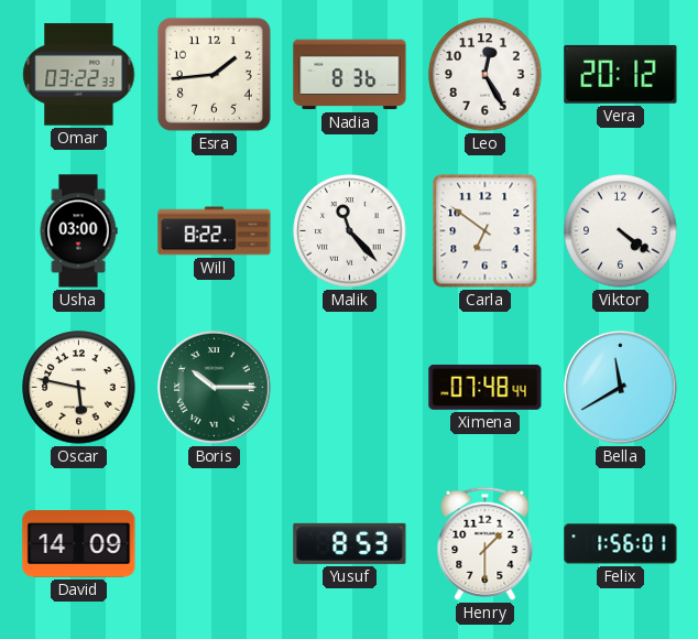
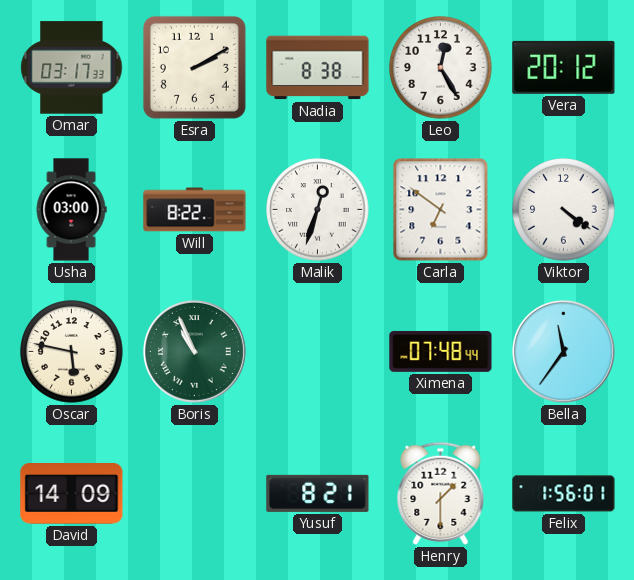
Omar: 03:22 -> 03:17 (72, 68)
Esra: 1:44 -> 2:10 (194, 67)
Nadia: 8:36 -> 8:38 (318, 68)
Malik: 11:23 -> 12:33 (318, 210)
Boris: 10:15 -> 10:56 (194, 351)
Bella: 11:40 -> 11:36 (563, 351)
Yusuf: 8:53 -> 8:21 (318, 493)
